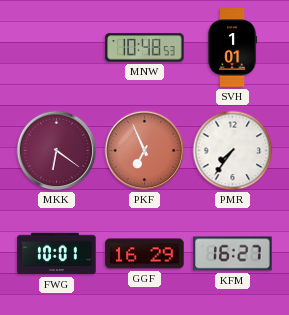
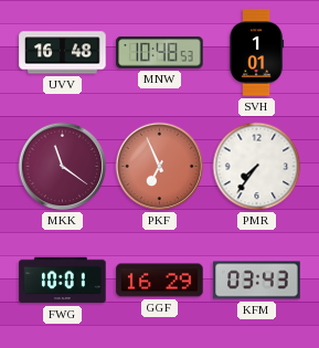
UVV: none -> 16:48 (63, 53)
MKK: 6:21 -> 11:21 (63, 167)
KFM: 16:27 -> 03:43 (257, 281)
